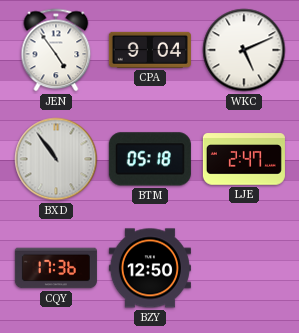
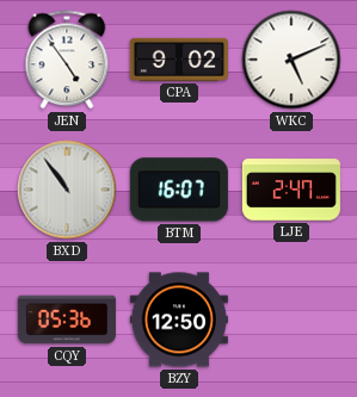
CPA: 9:04 -> 9:02 (179, 60)
BTM: 05:18 -> 16:07 (179, 190)
CQY: 17:36 -> 05:36 (67, 320)
